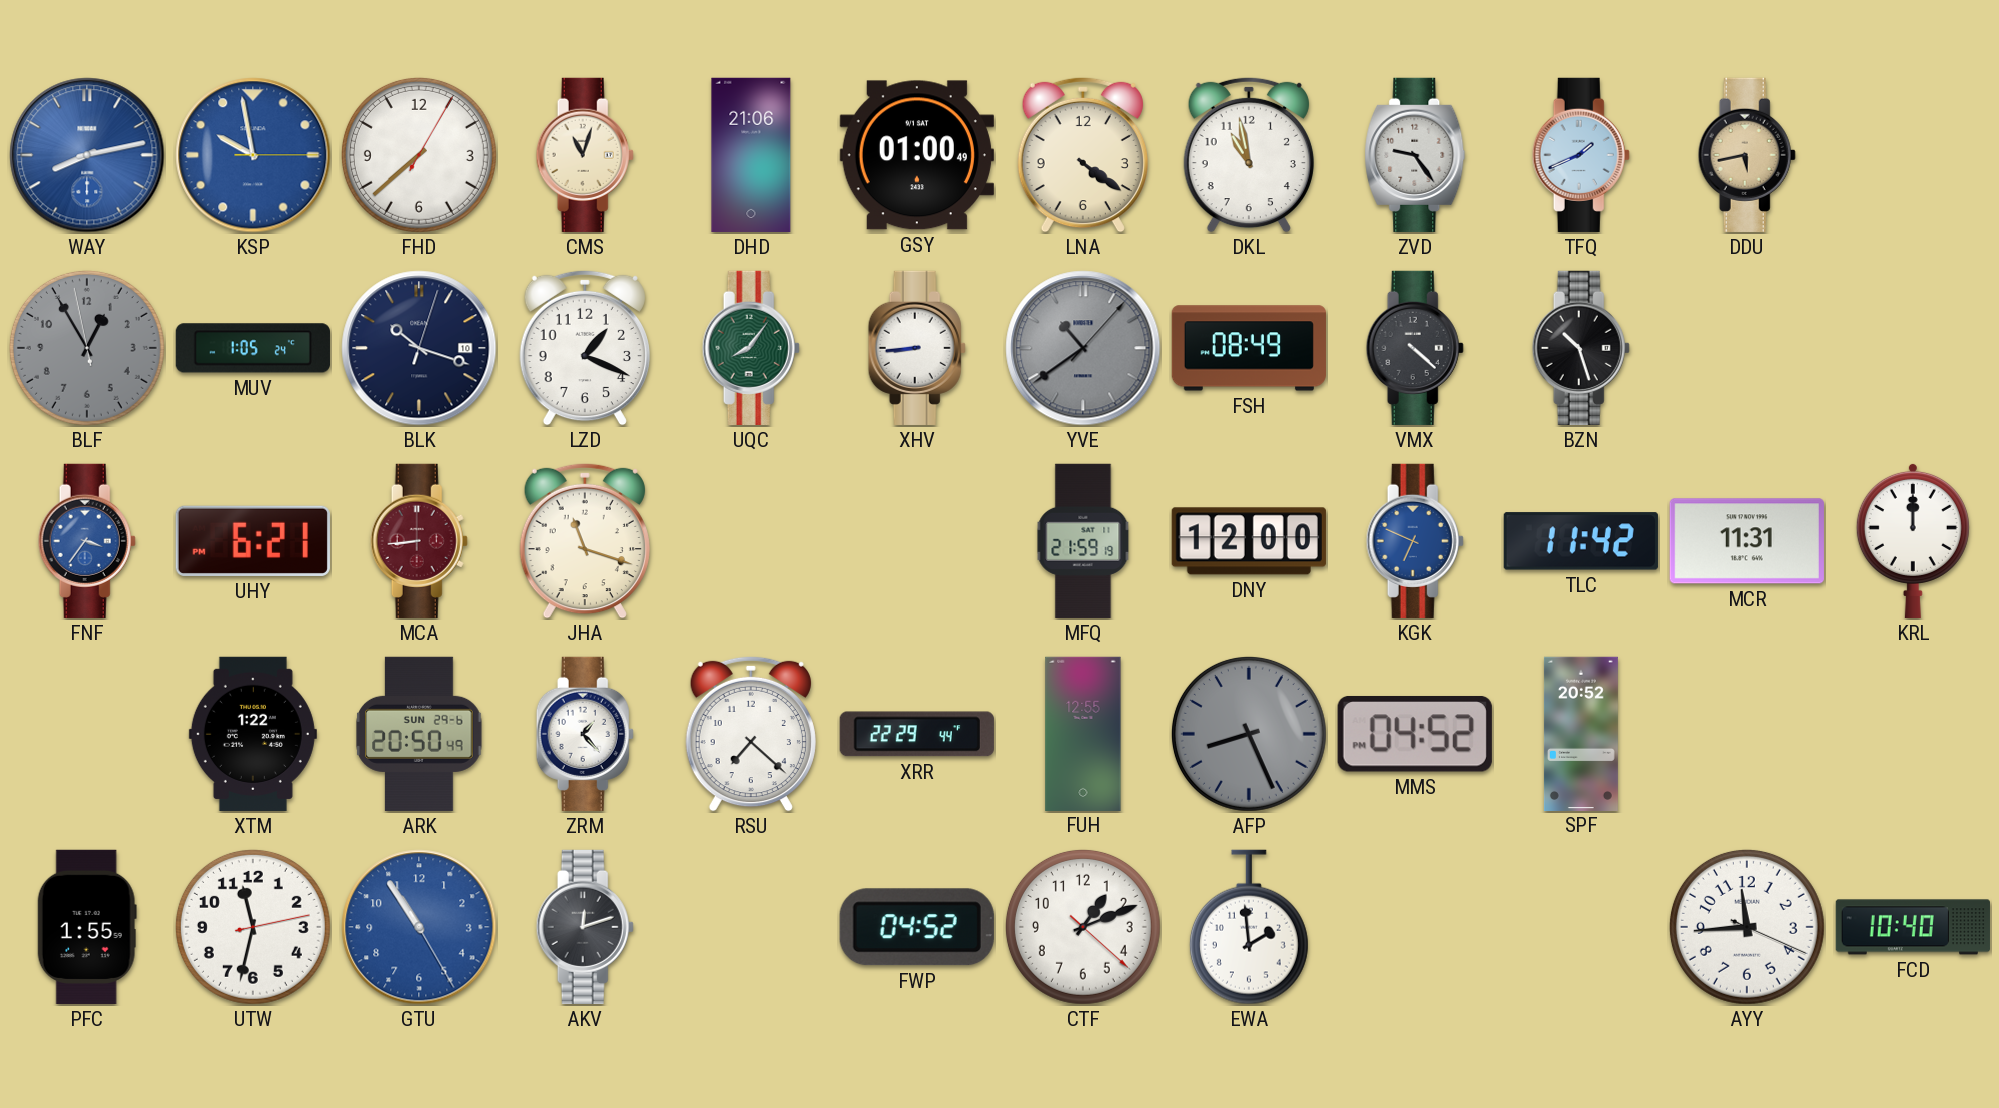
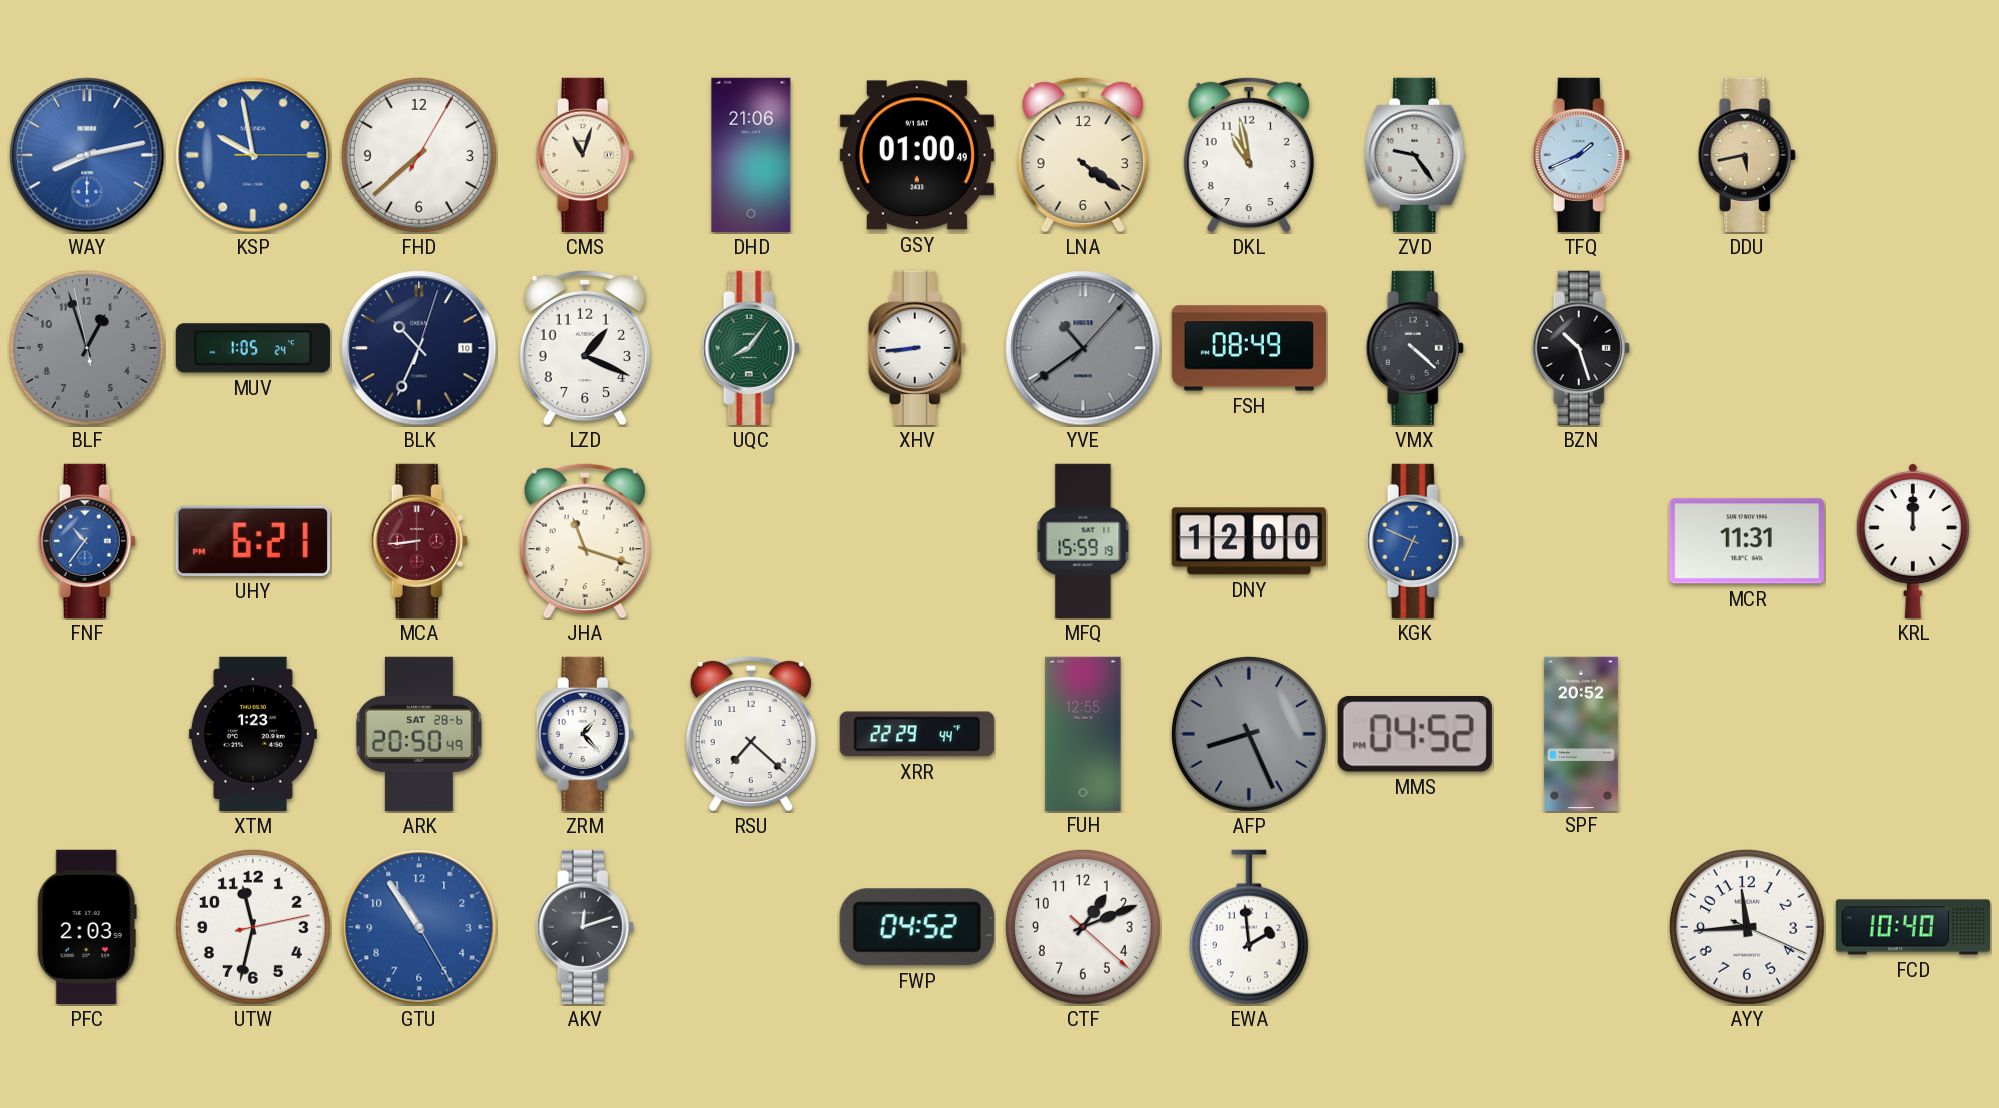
BLF: 12:54 -> 12:56 (87, 348)
BLK: 10:18 -> 10:34 (419, 348)
FNF: 3:36 -> 10:36 (87, 541)
MFQ: 21:59 -> 15:59 (1083, 541)
TLC: 11:42 -> none (1581, 541)
XTM: 1:22 -> 1:23 (253, 734)
ARK date: SUN 29-6 -> SAT 28-6 (419, 734)
PFC: 1:55 -> 2:03 (87, 927)
